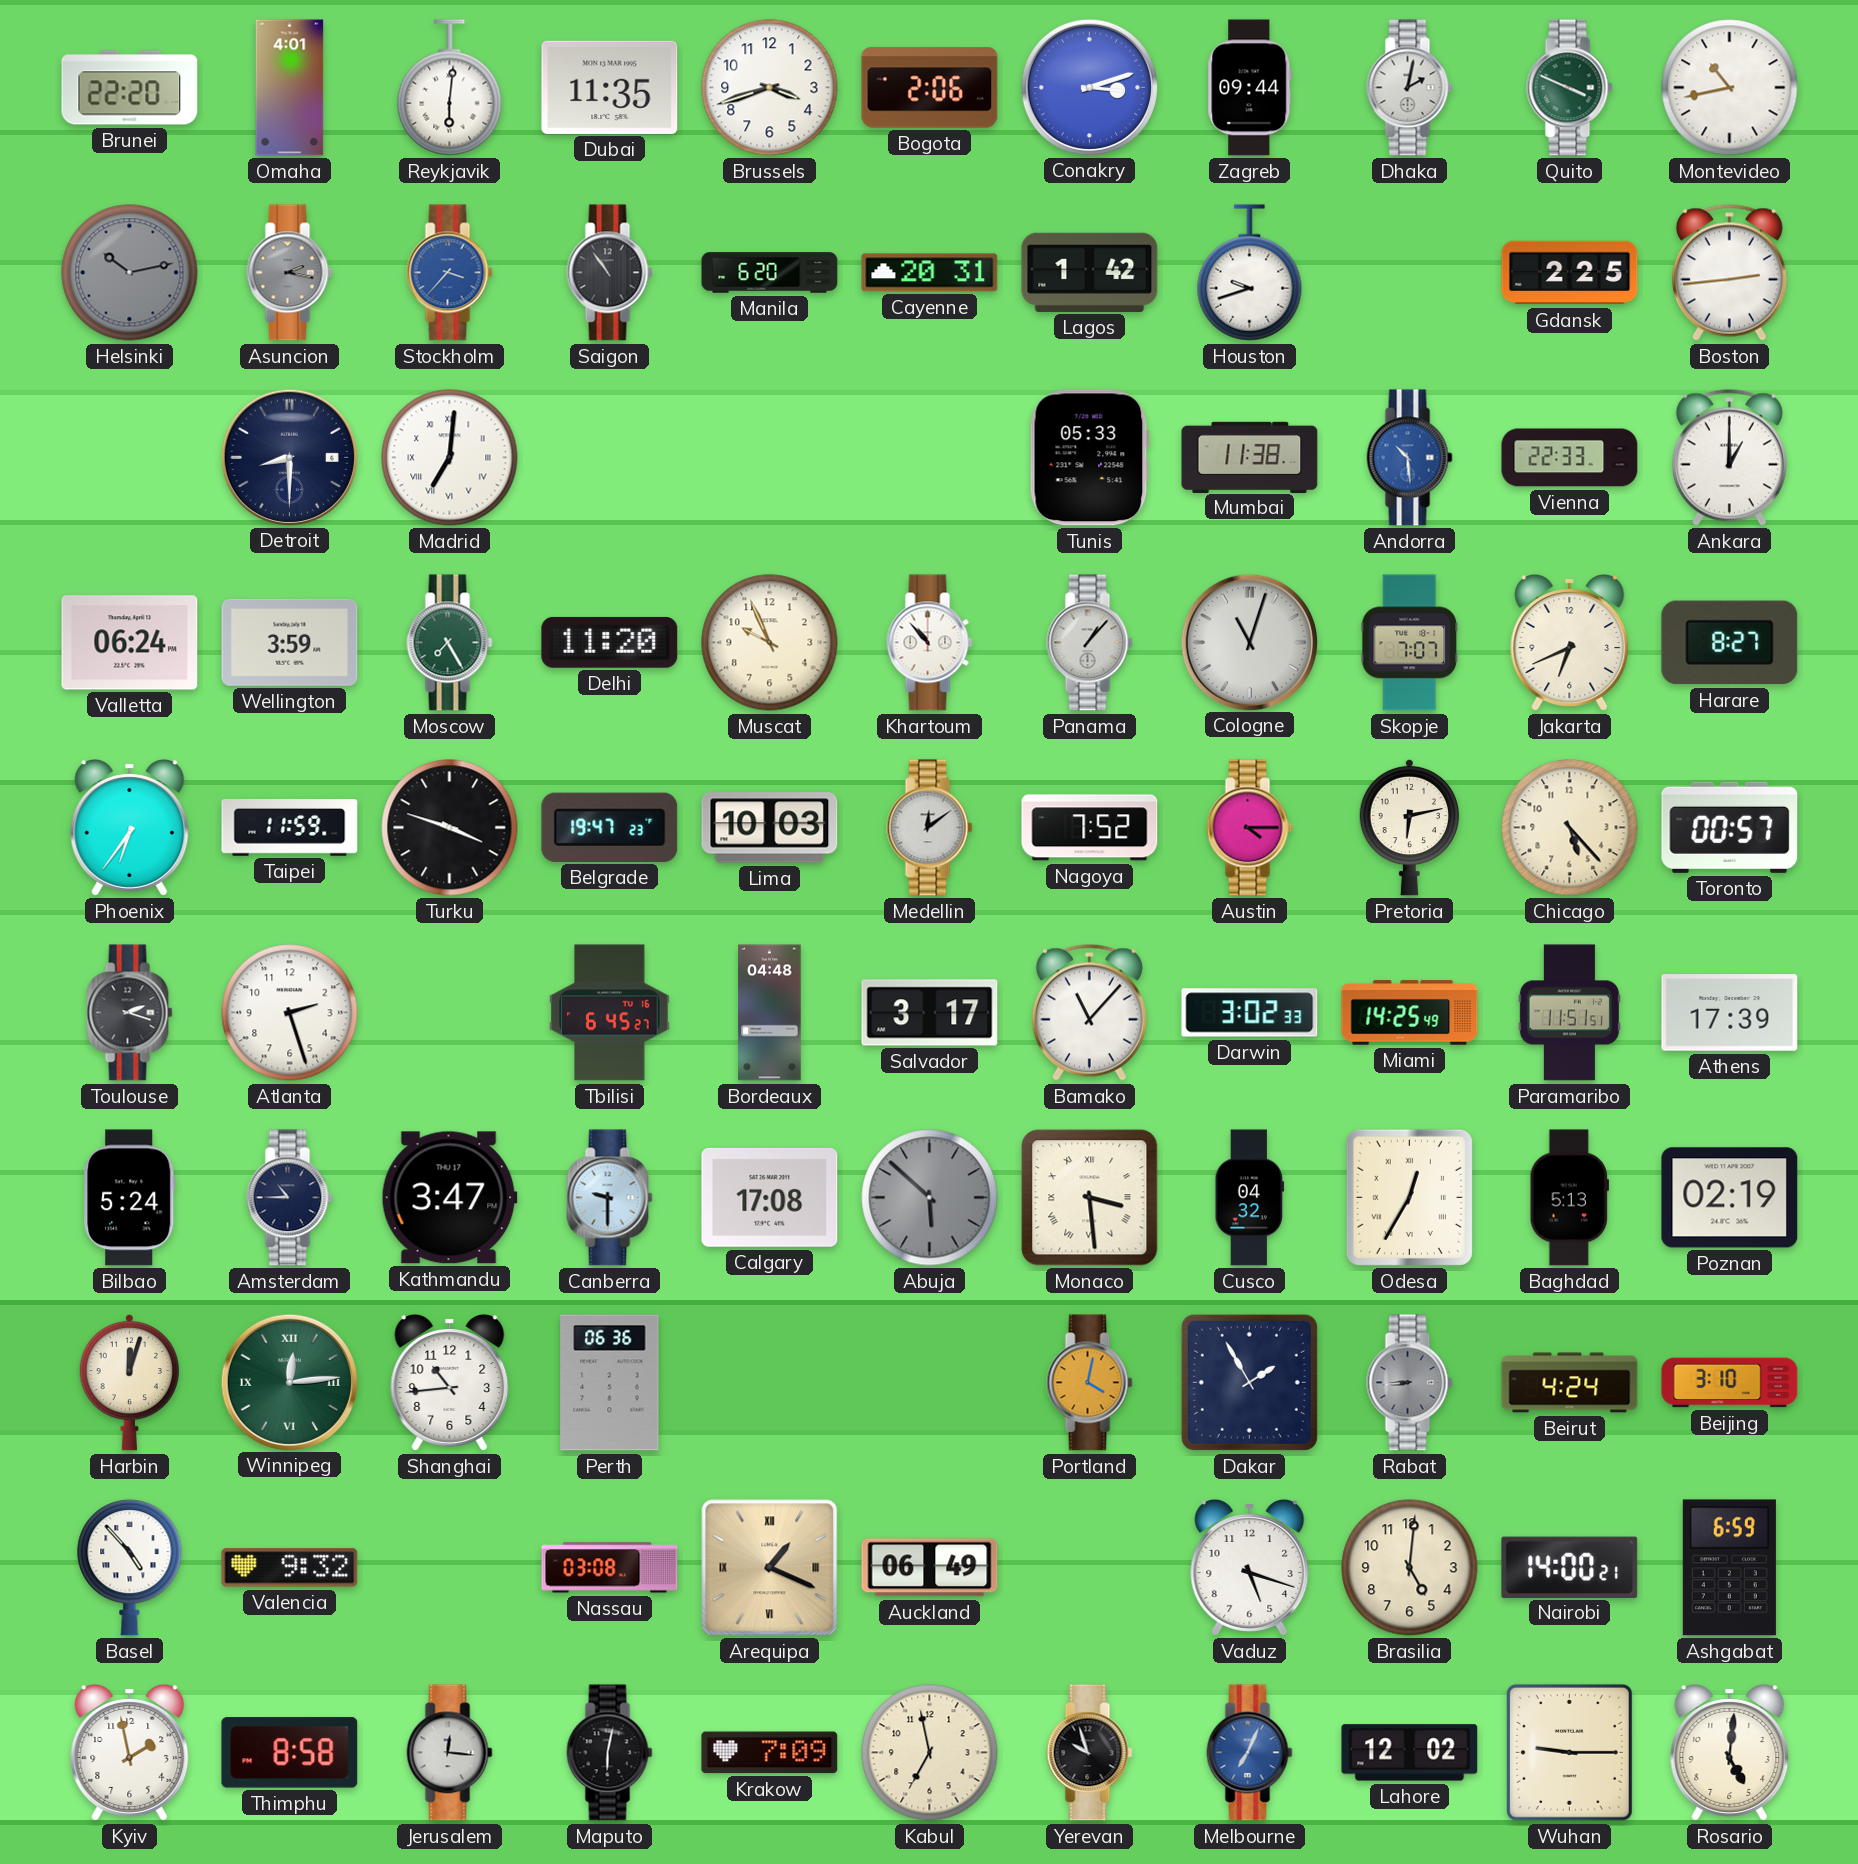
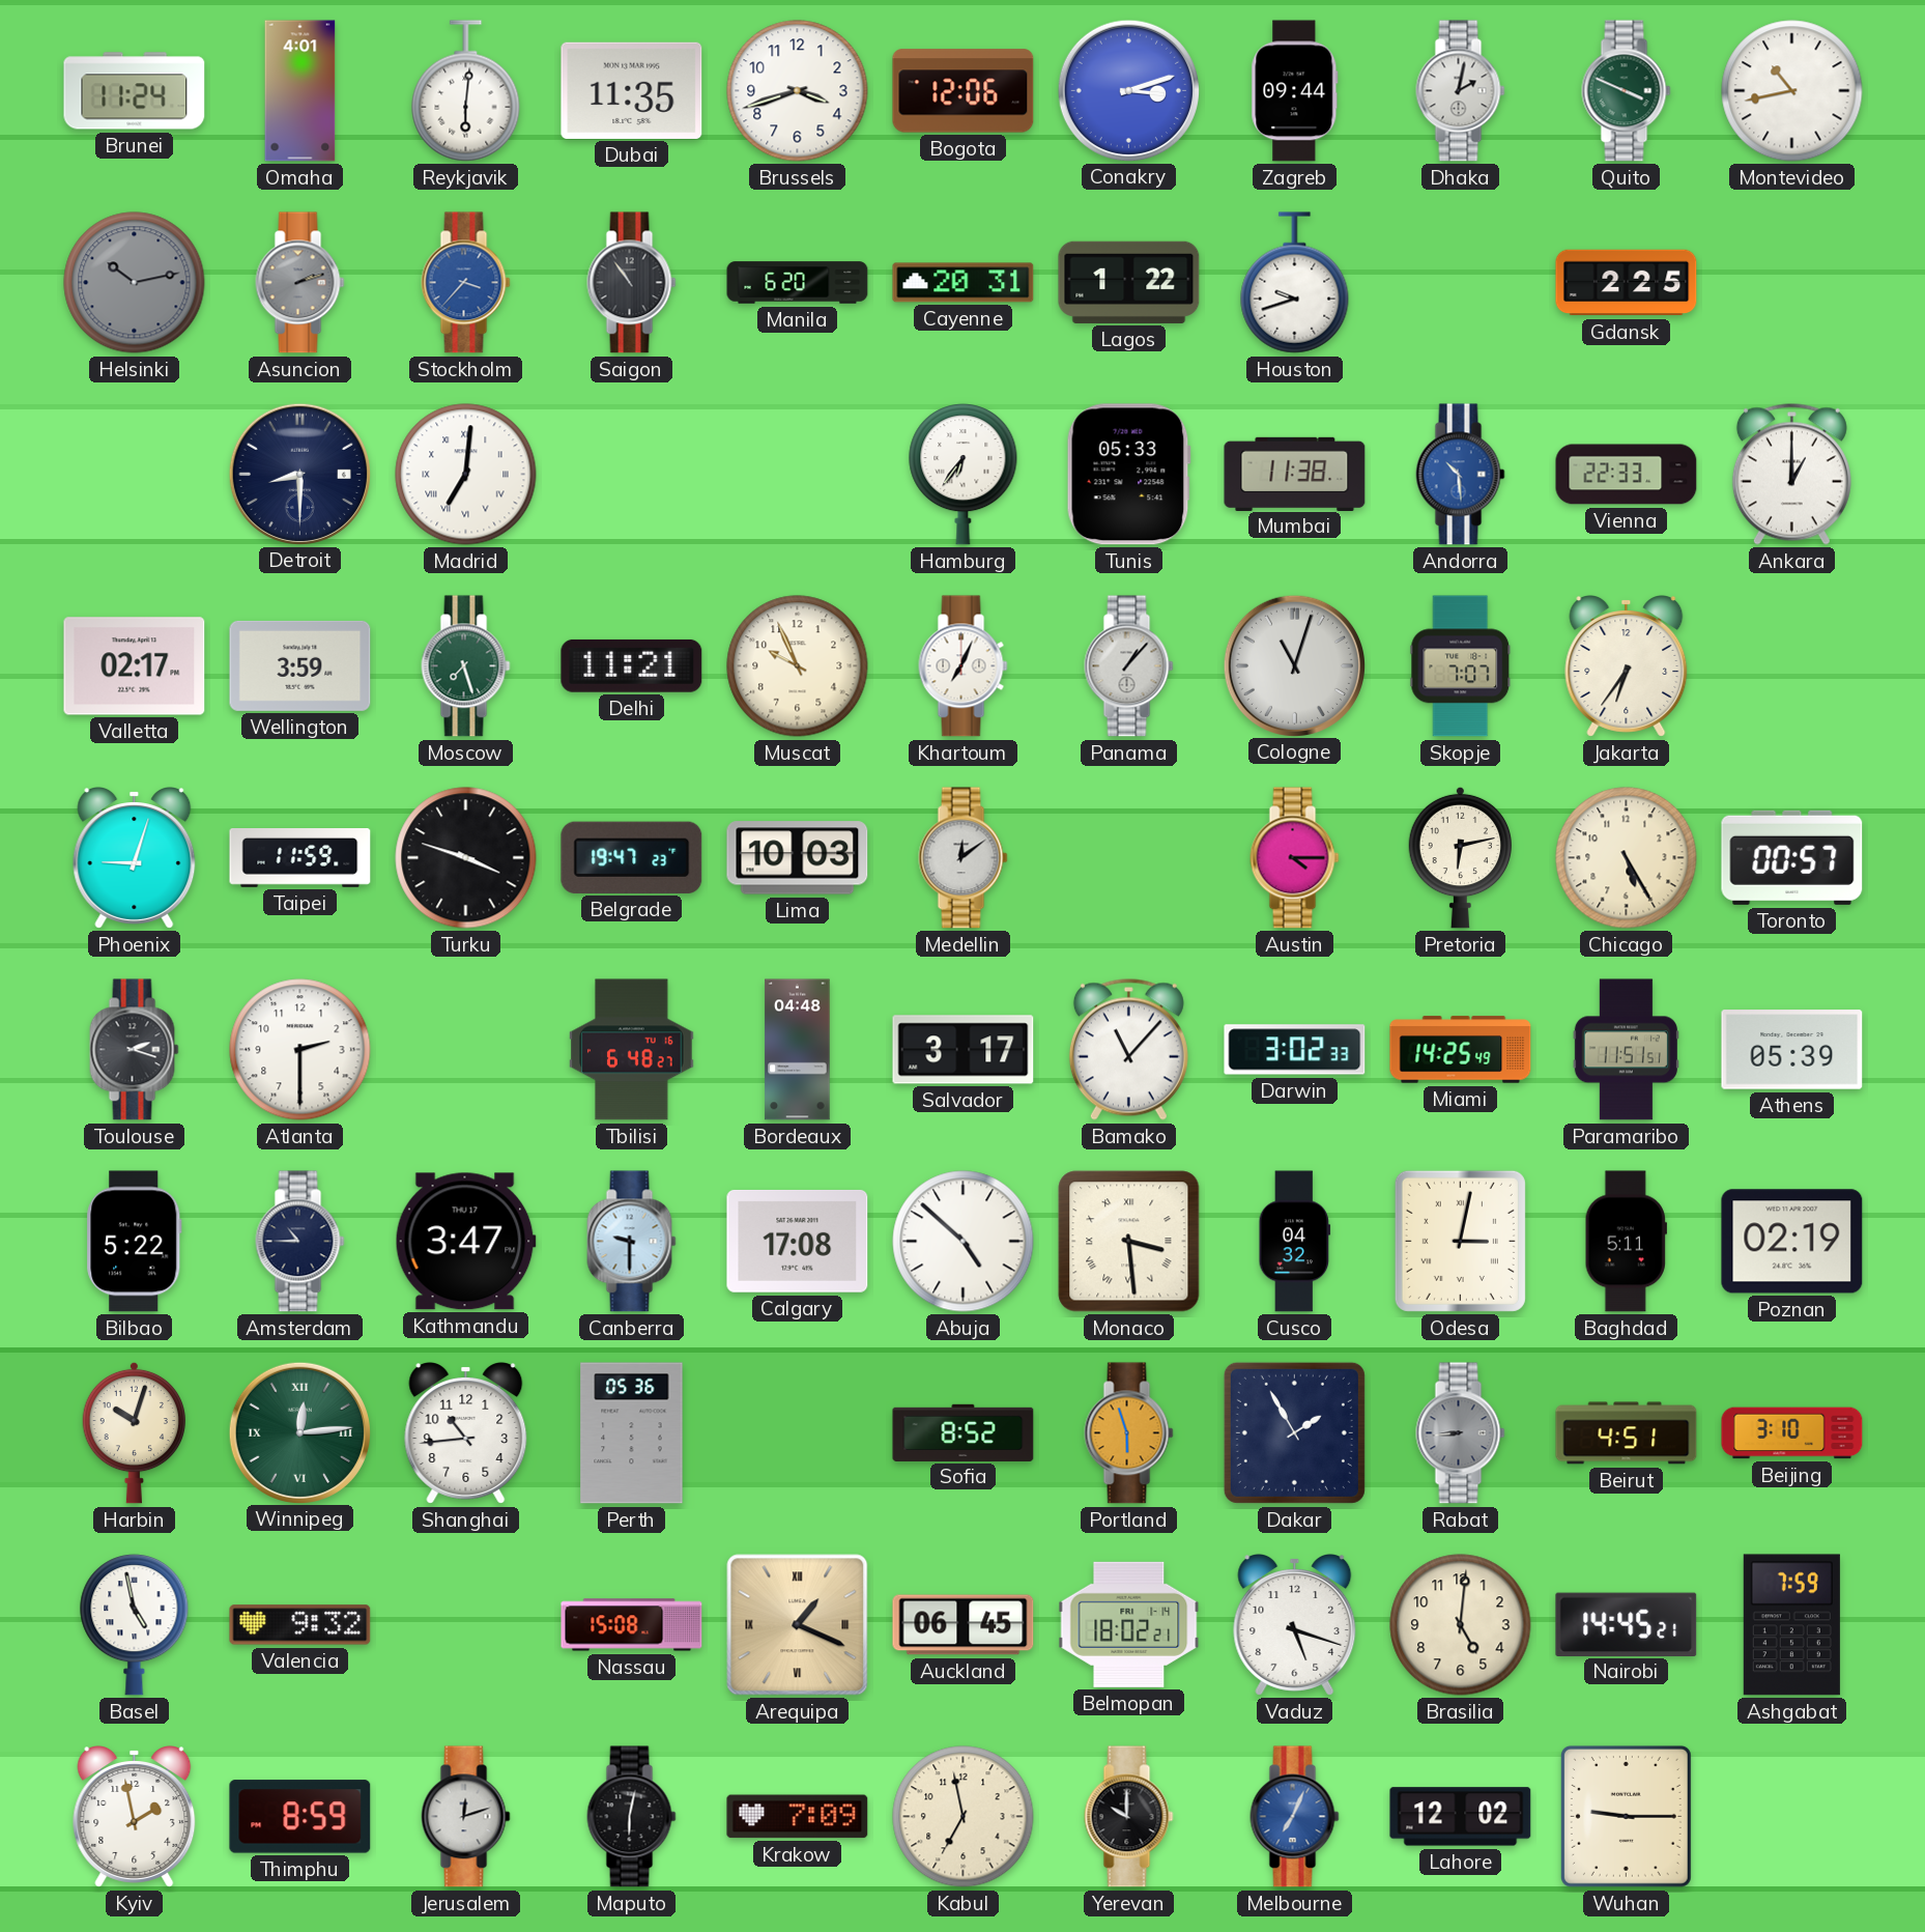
Brunei: 22:20 -> 11:24 (135, 91)
Bogota: 2:06 -> 12:06 (964, 91)
Asuncion: 2:17 -> 2:12 (300, 283)
Lagos: 1:42 -> 1:22 (1129, 282)
Boston: 2:44 -> none (1729, 272)
Hamburg: none -> 6:36 (964, 475)
Valletta: 06:24 -> 02:17 (135, 666)
Moscow: 7:25 -> 7:27 (466, 666)
Delhi: 11:20 -> 11:21 (632, 665)
Khartoum: 10:53 -> 7:04 (964, 666)
Jakarta: 6:41 -> 6:36 (1627, 666)
Harare: 8:27 -> none (1730, 643)
Phoenix: 6:36 -> 9:03 (135, 858)
Nagoya: 7:52 -> none (1090, 828)
Chicago: 5:23 -> 5:25 (1627, 858)
Atlanta: 2:27 -> 2:30 (300, 1050)
Tbilisi: 6:45 -> 6:48 (632, 1050)
Athens: 17:39 -> 05:39 (1792, 1050)
Bilbao: 5:24 -> 5:22 (135, 1242)
Abuja: 5:52 -> 4:52 (964, 1242)
Abuja dial: grey -> white (964, 1242)
Odesa: 12:35 -> 3:02 (1460, 1241)
Baghdad: 5:13 -> 5:11 (1626, 1242)
Harbin: 12:03 -> 10:03 (135, 1432)
Perth: 06:36 -> 05:36 (632, 1433)
Sofia: none -> 8:52 (964, 1432)
Portland: 4:02 -> 5:57 (1129, 1433)
Beirut: 4:24 -> 4:51 (1627, 1433)
Basel: 4:53 -> 4:58 (135, 1625)
Nassau: 03:08 -> 15:08 (632, 1625)
Auckland: 06:49 -> 06:45 (964, 1625)
Belmopan: none -> 18:02 (1129, 1624)
Nairobi: 14:00 -> 14:45 (1627, 1624)
Ashgabat: 6:59 -> 7:59 (1791, 1625)
Thimphu: 8:58 -> 8:59 (300, 1817)
Jerusalem: 12:16 -> 12:12 (466, 1817)
Yerevan: 9:57 -> 10:00 (1129, 1817)
Rosario: 5:01 -> none (1730, 1753)
